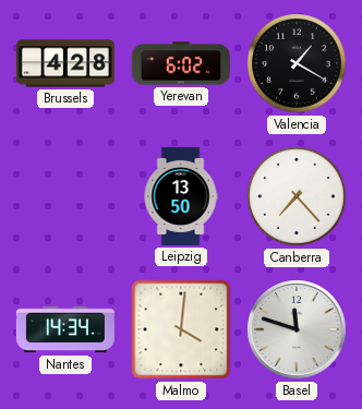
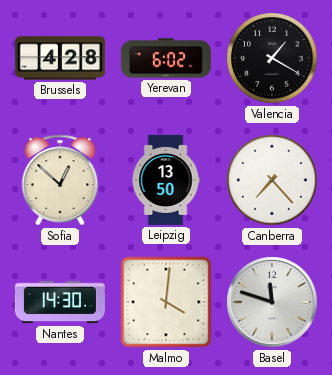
Sofia: none -> 12:52 (60, 180)
Nantes: 14:34 -> 14:30 (60, 302)
